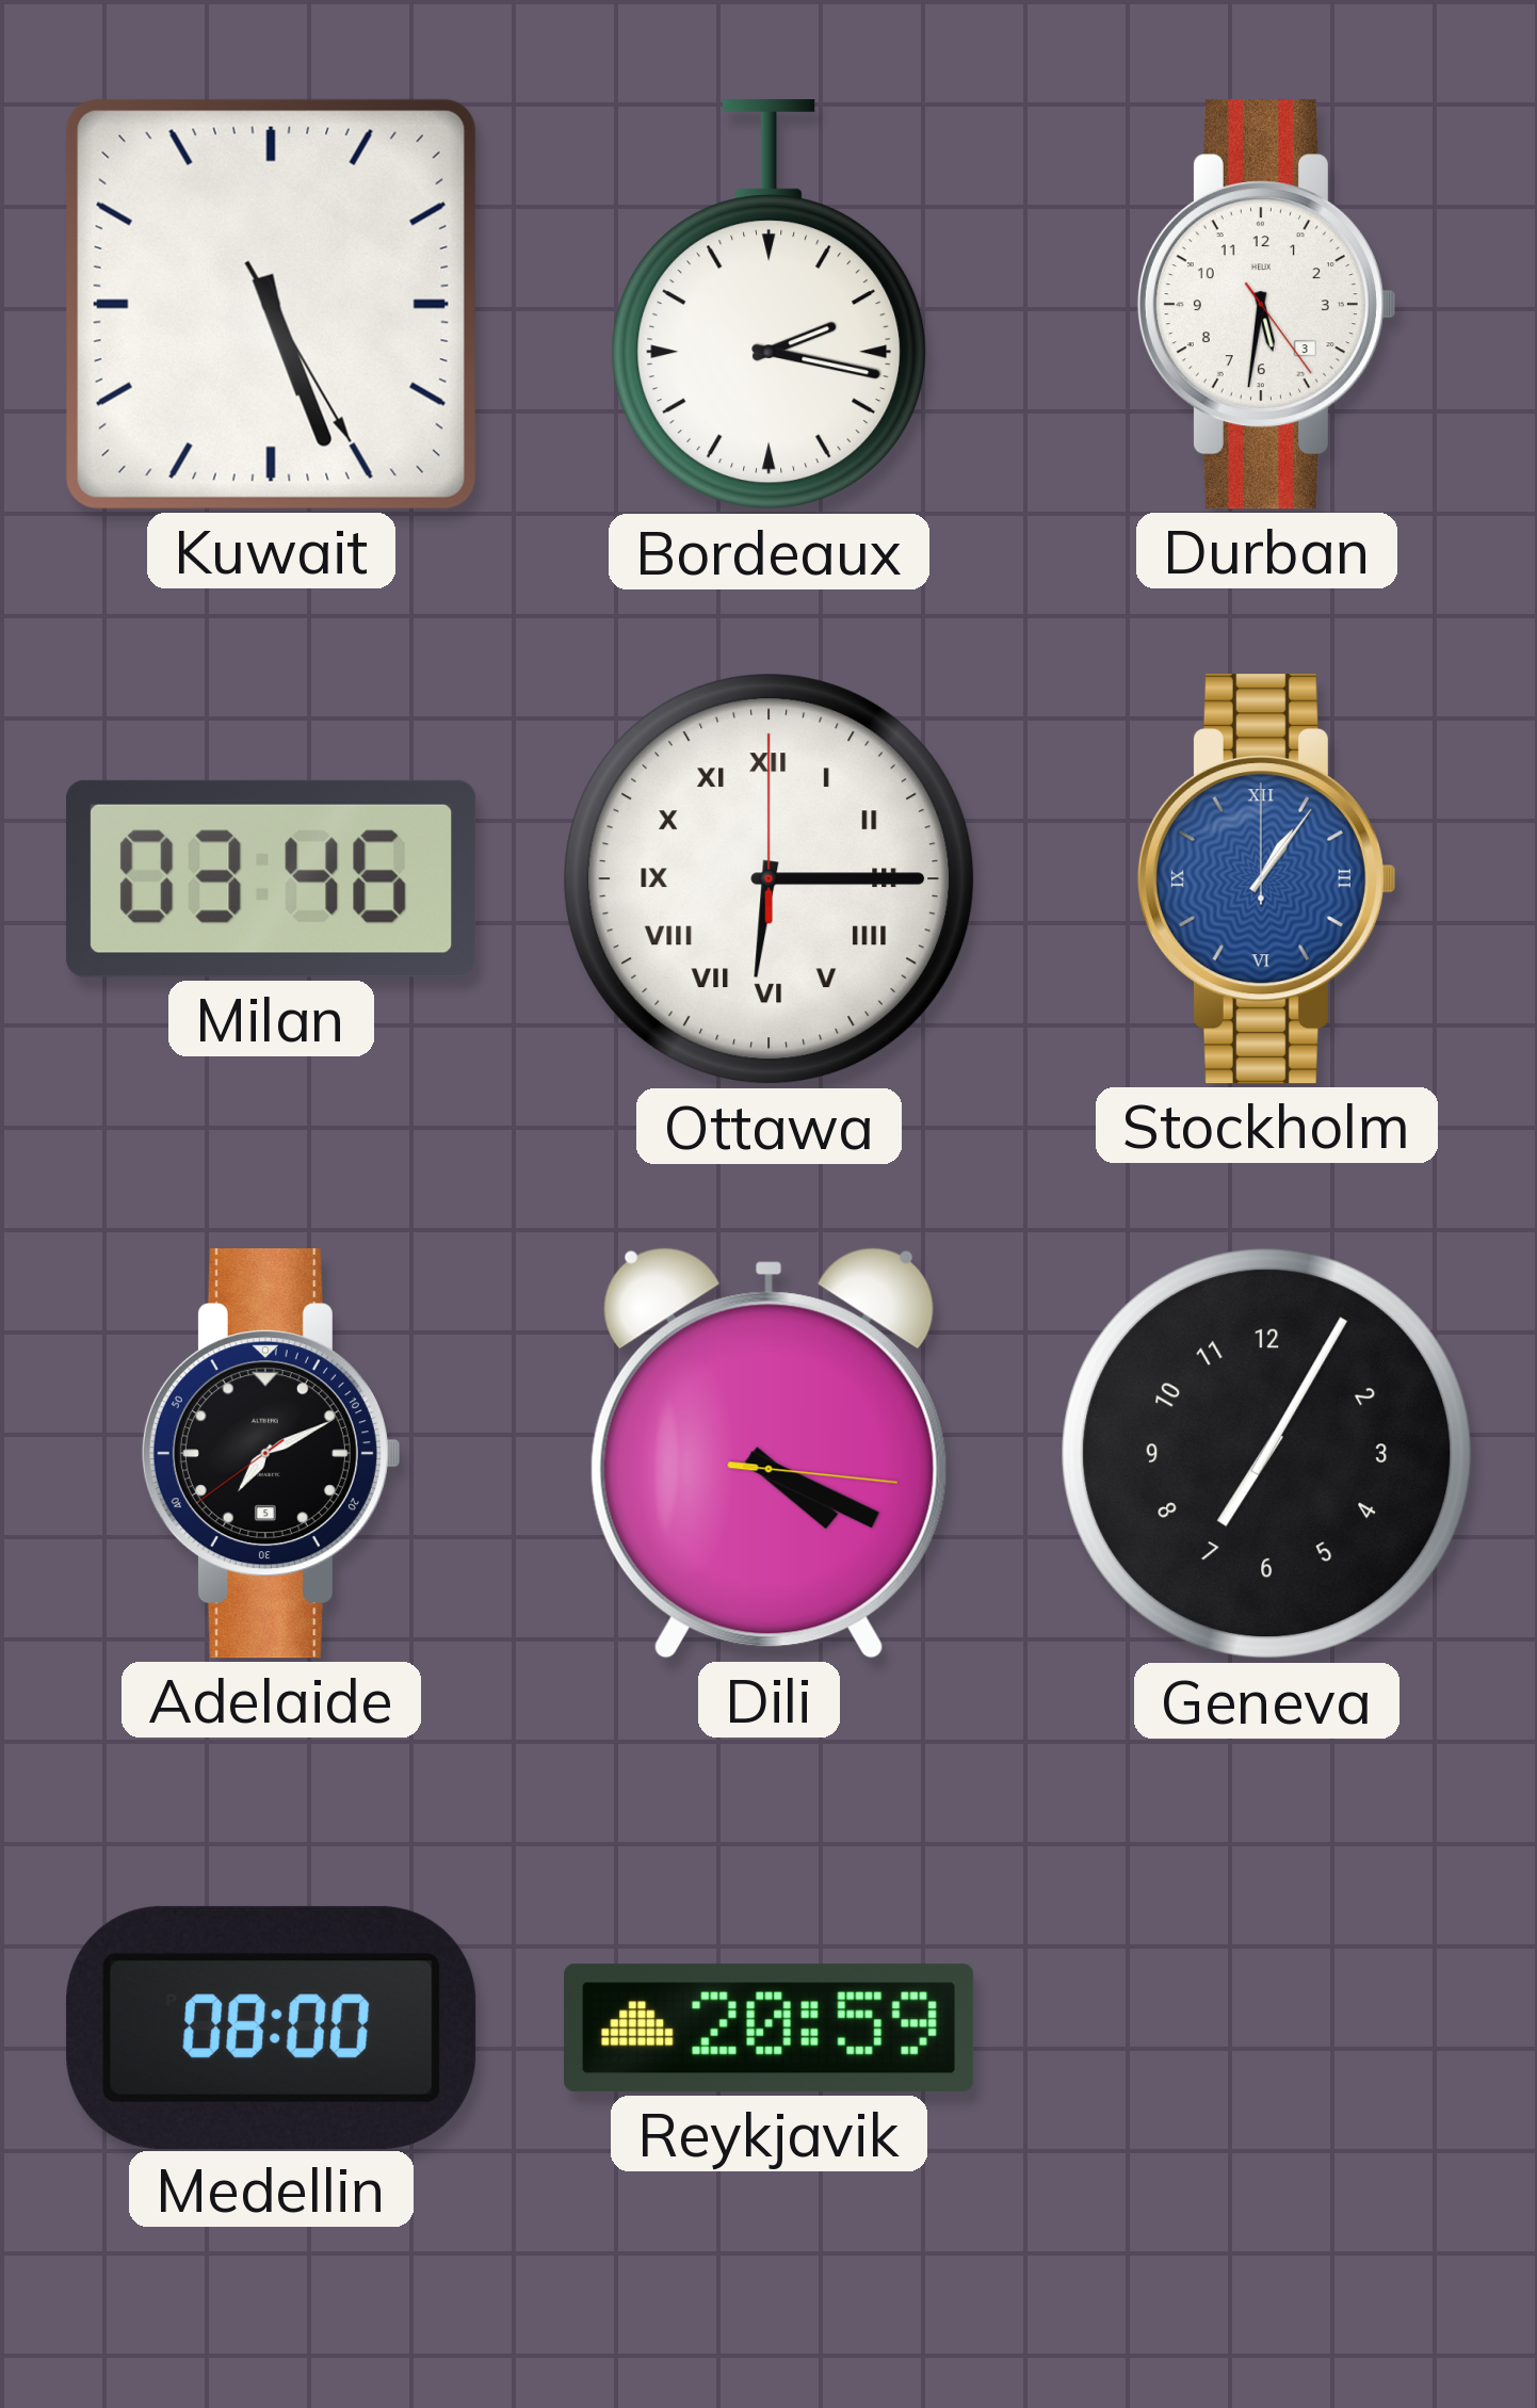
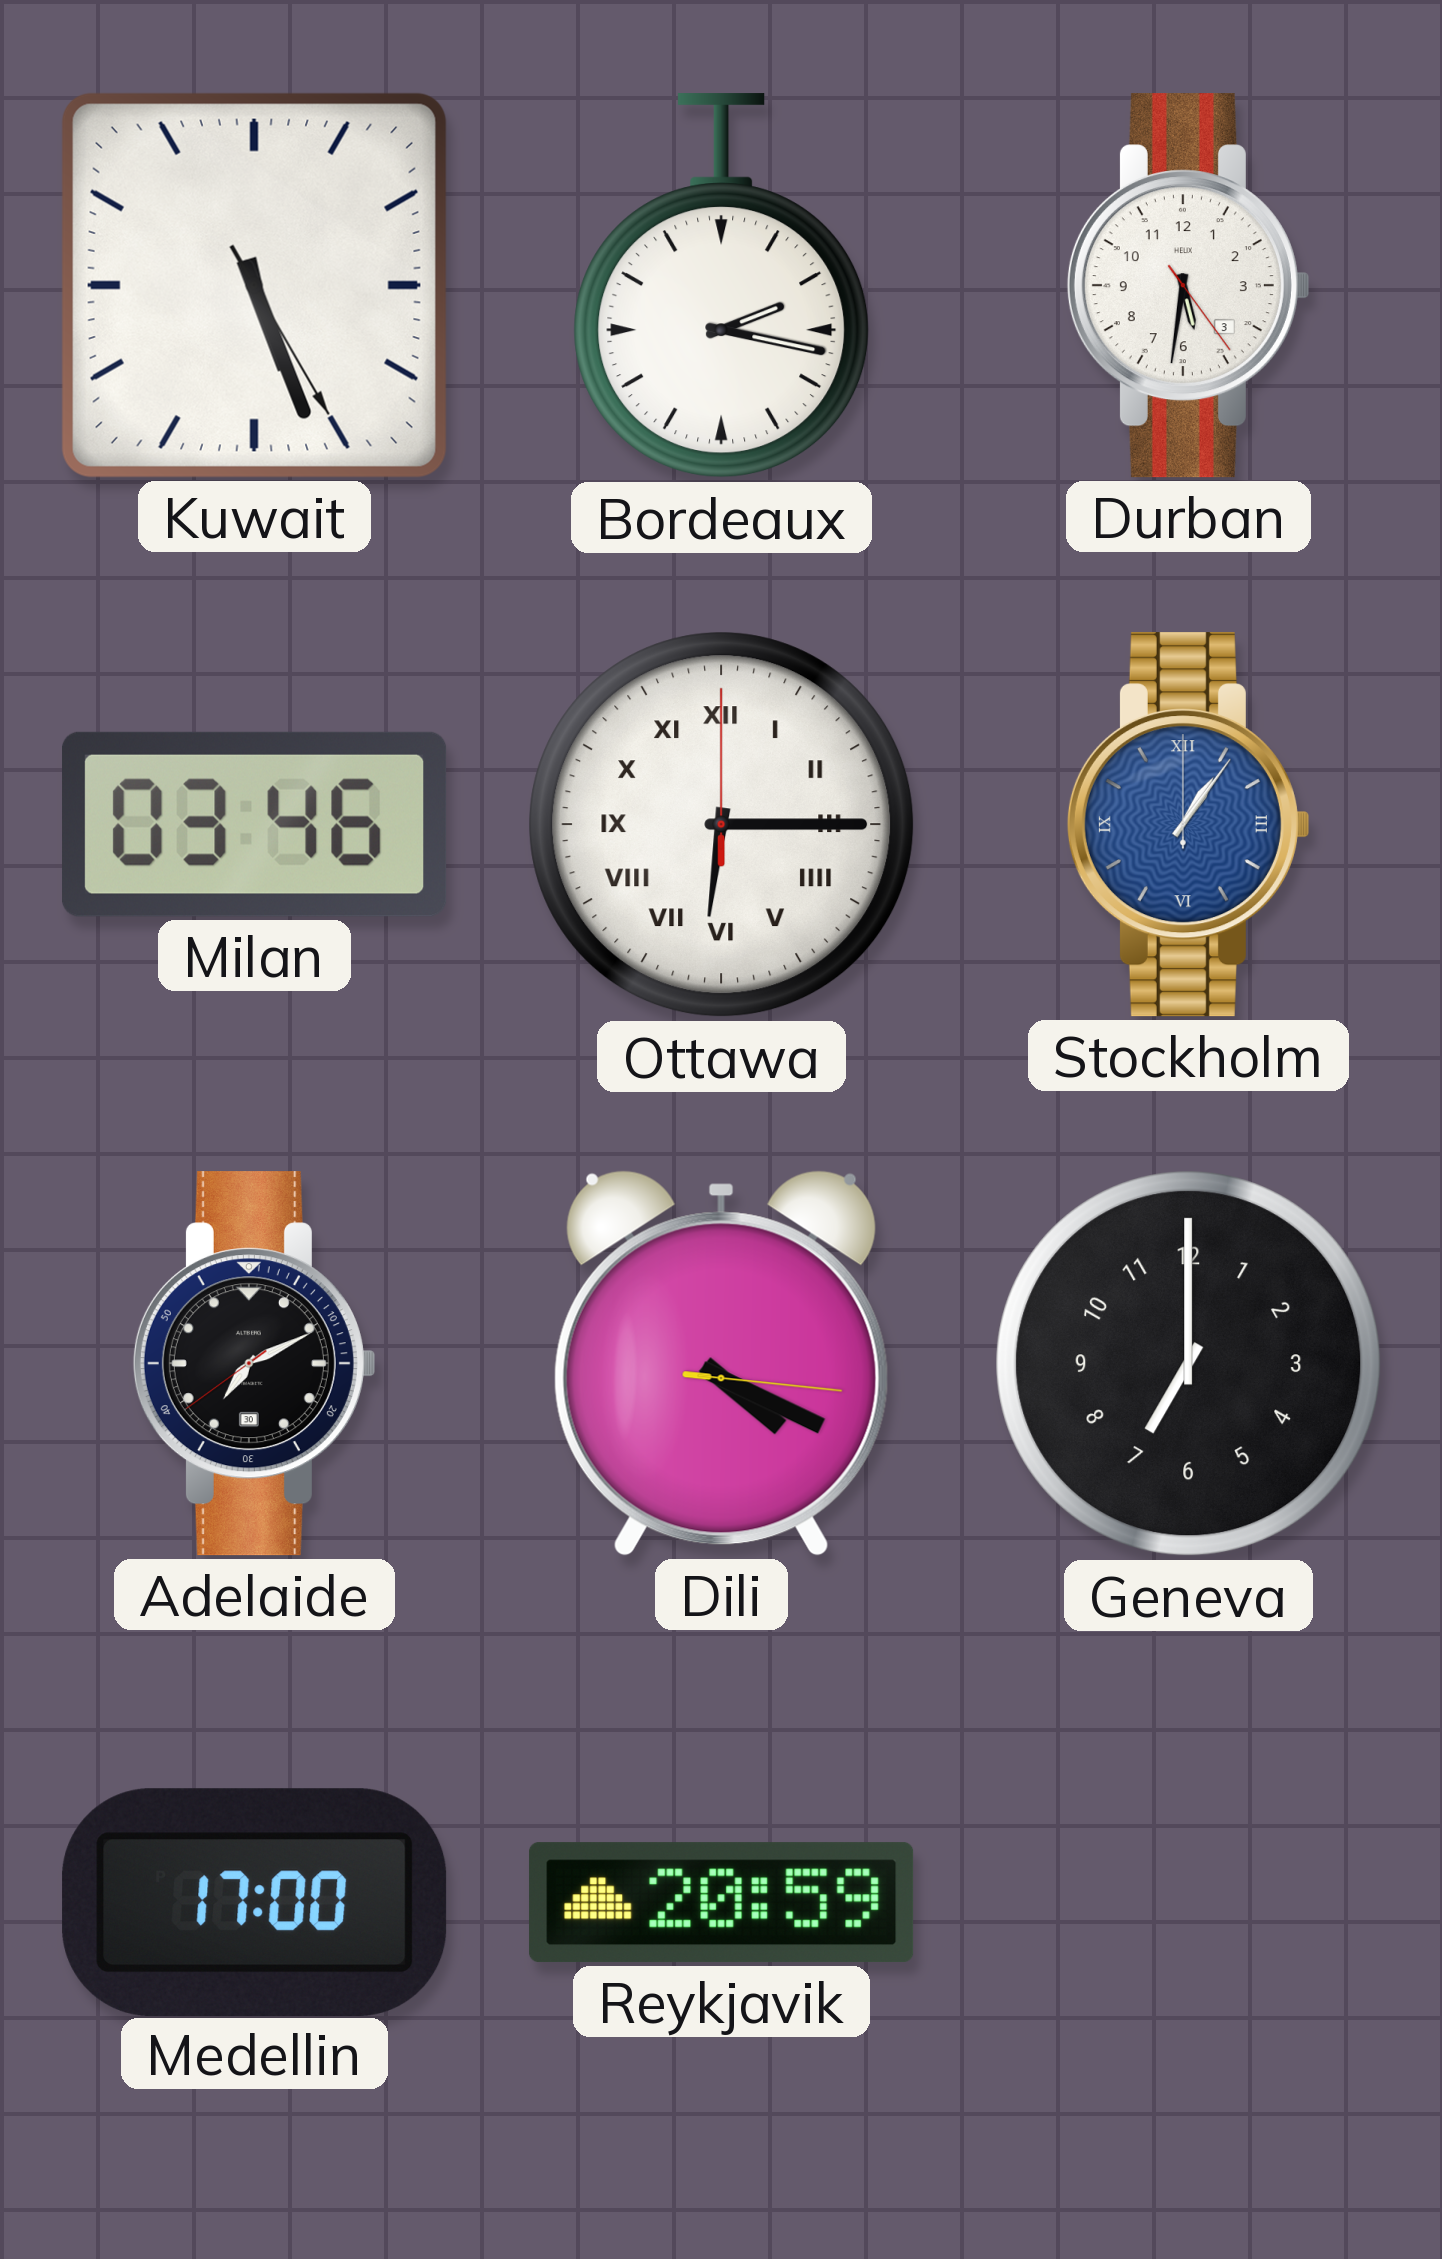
Adelaide date: 5 -> 30 (254, 1364)
Geneva: 7:05 -> 7:00 (1189, 1364)
Medellin: 08:00 -> 17:00 (255, 1902)
